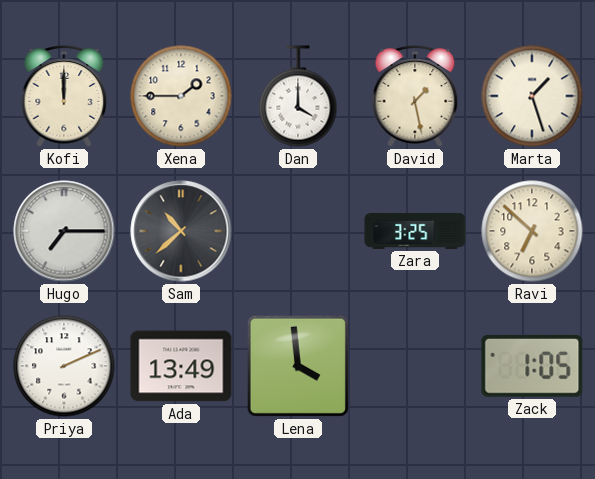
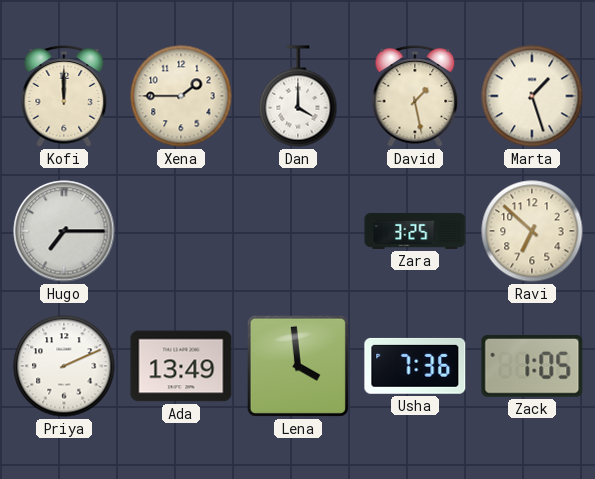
Sam: 10:38 -> none (181, 231)
Usha: none -> 7:36 (415, 366)
